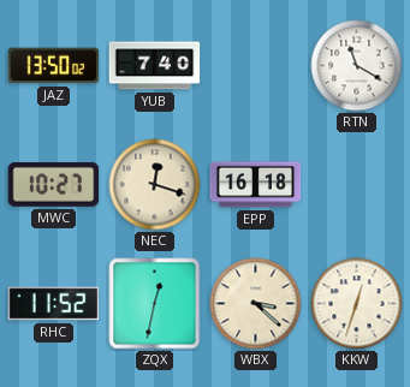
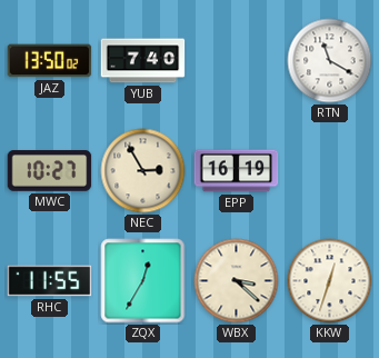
NEC: 12:18 -> 2:55 (143, 171)
EPP: 16:18 -> 16:19 (237, 171)
RHC: 11:52 -> 11:55 (50, 281)
ZQX: 12:32 -> 12:35 (143, 281)
